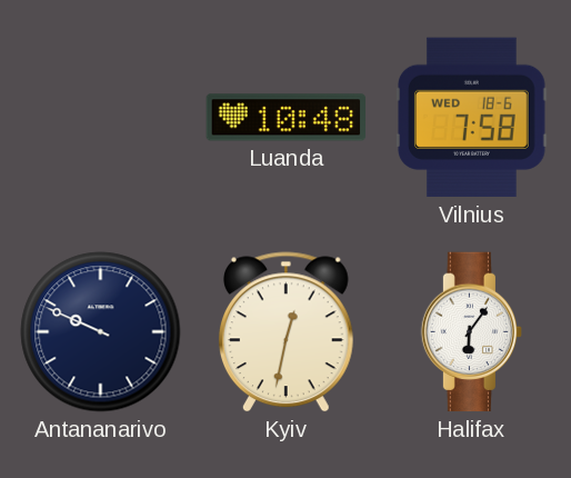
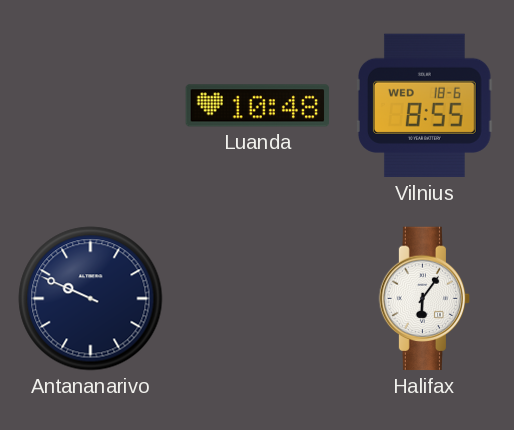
Vilnius: 7:58 -> 8:55 (424, 106)
Kyiv: 12:32 -> none (285, 332)
